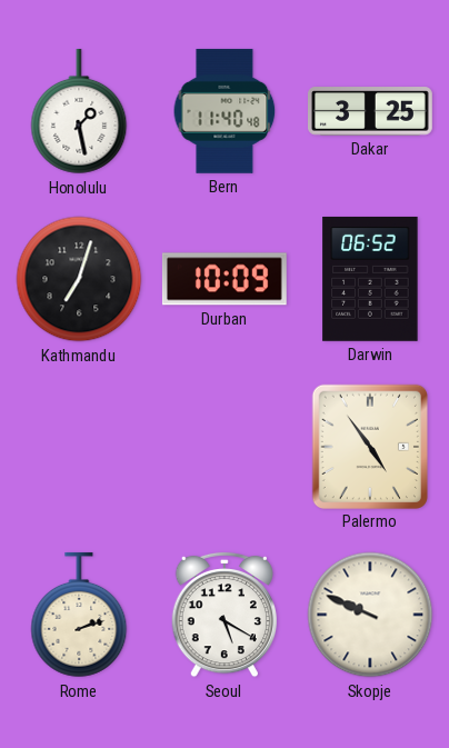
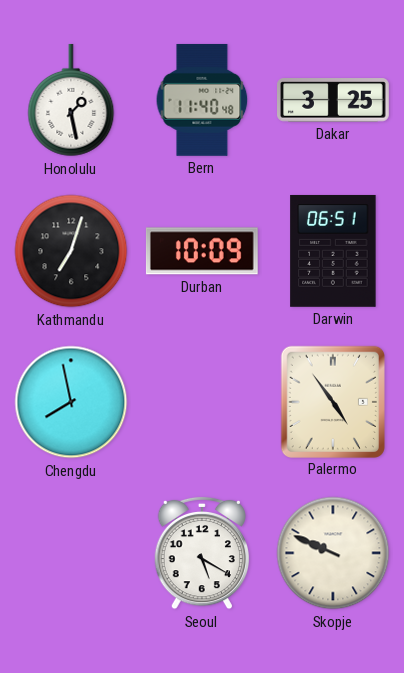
Darwin: 06:52 -> 06:51 (333, 251)
Chengdu: none -> 7:58 (71, 402)
Rome: 2:12 -> none (79, 615)
